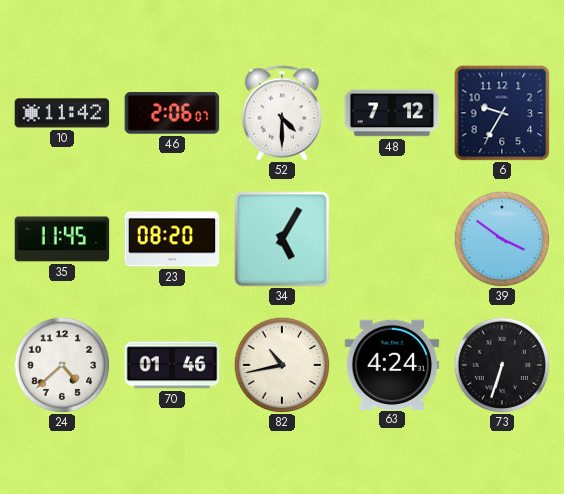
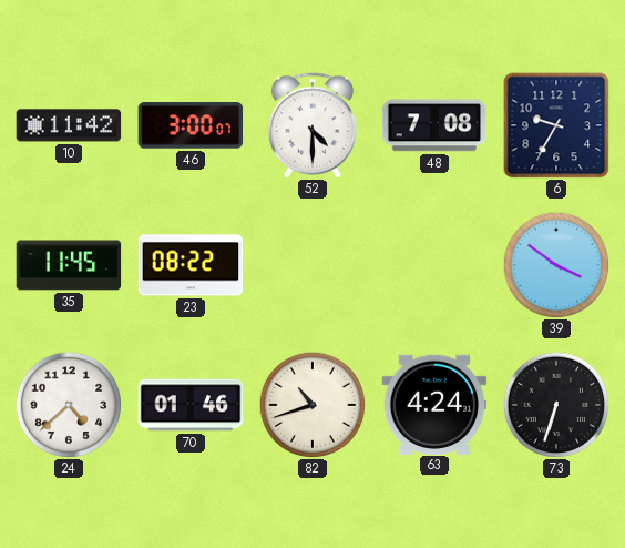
46: 2:06 -> 3:00 (191, 125)
48: 7:12 -> 7:08 (434, 125)
23: 08:20 -> 08:22 (191, 265)
34: 5:05 -> none (282, 239)
82: 10:43 -> 10:42 (312, 405)
